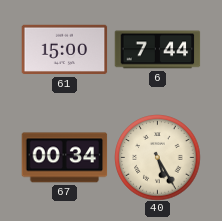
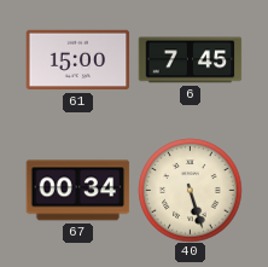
6: 7:44 -> 7:45 (190, 60)
40: 5:25 -> 5:27 (190, 190)
